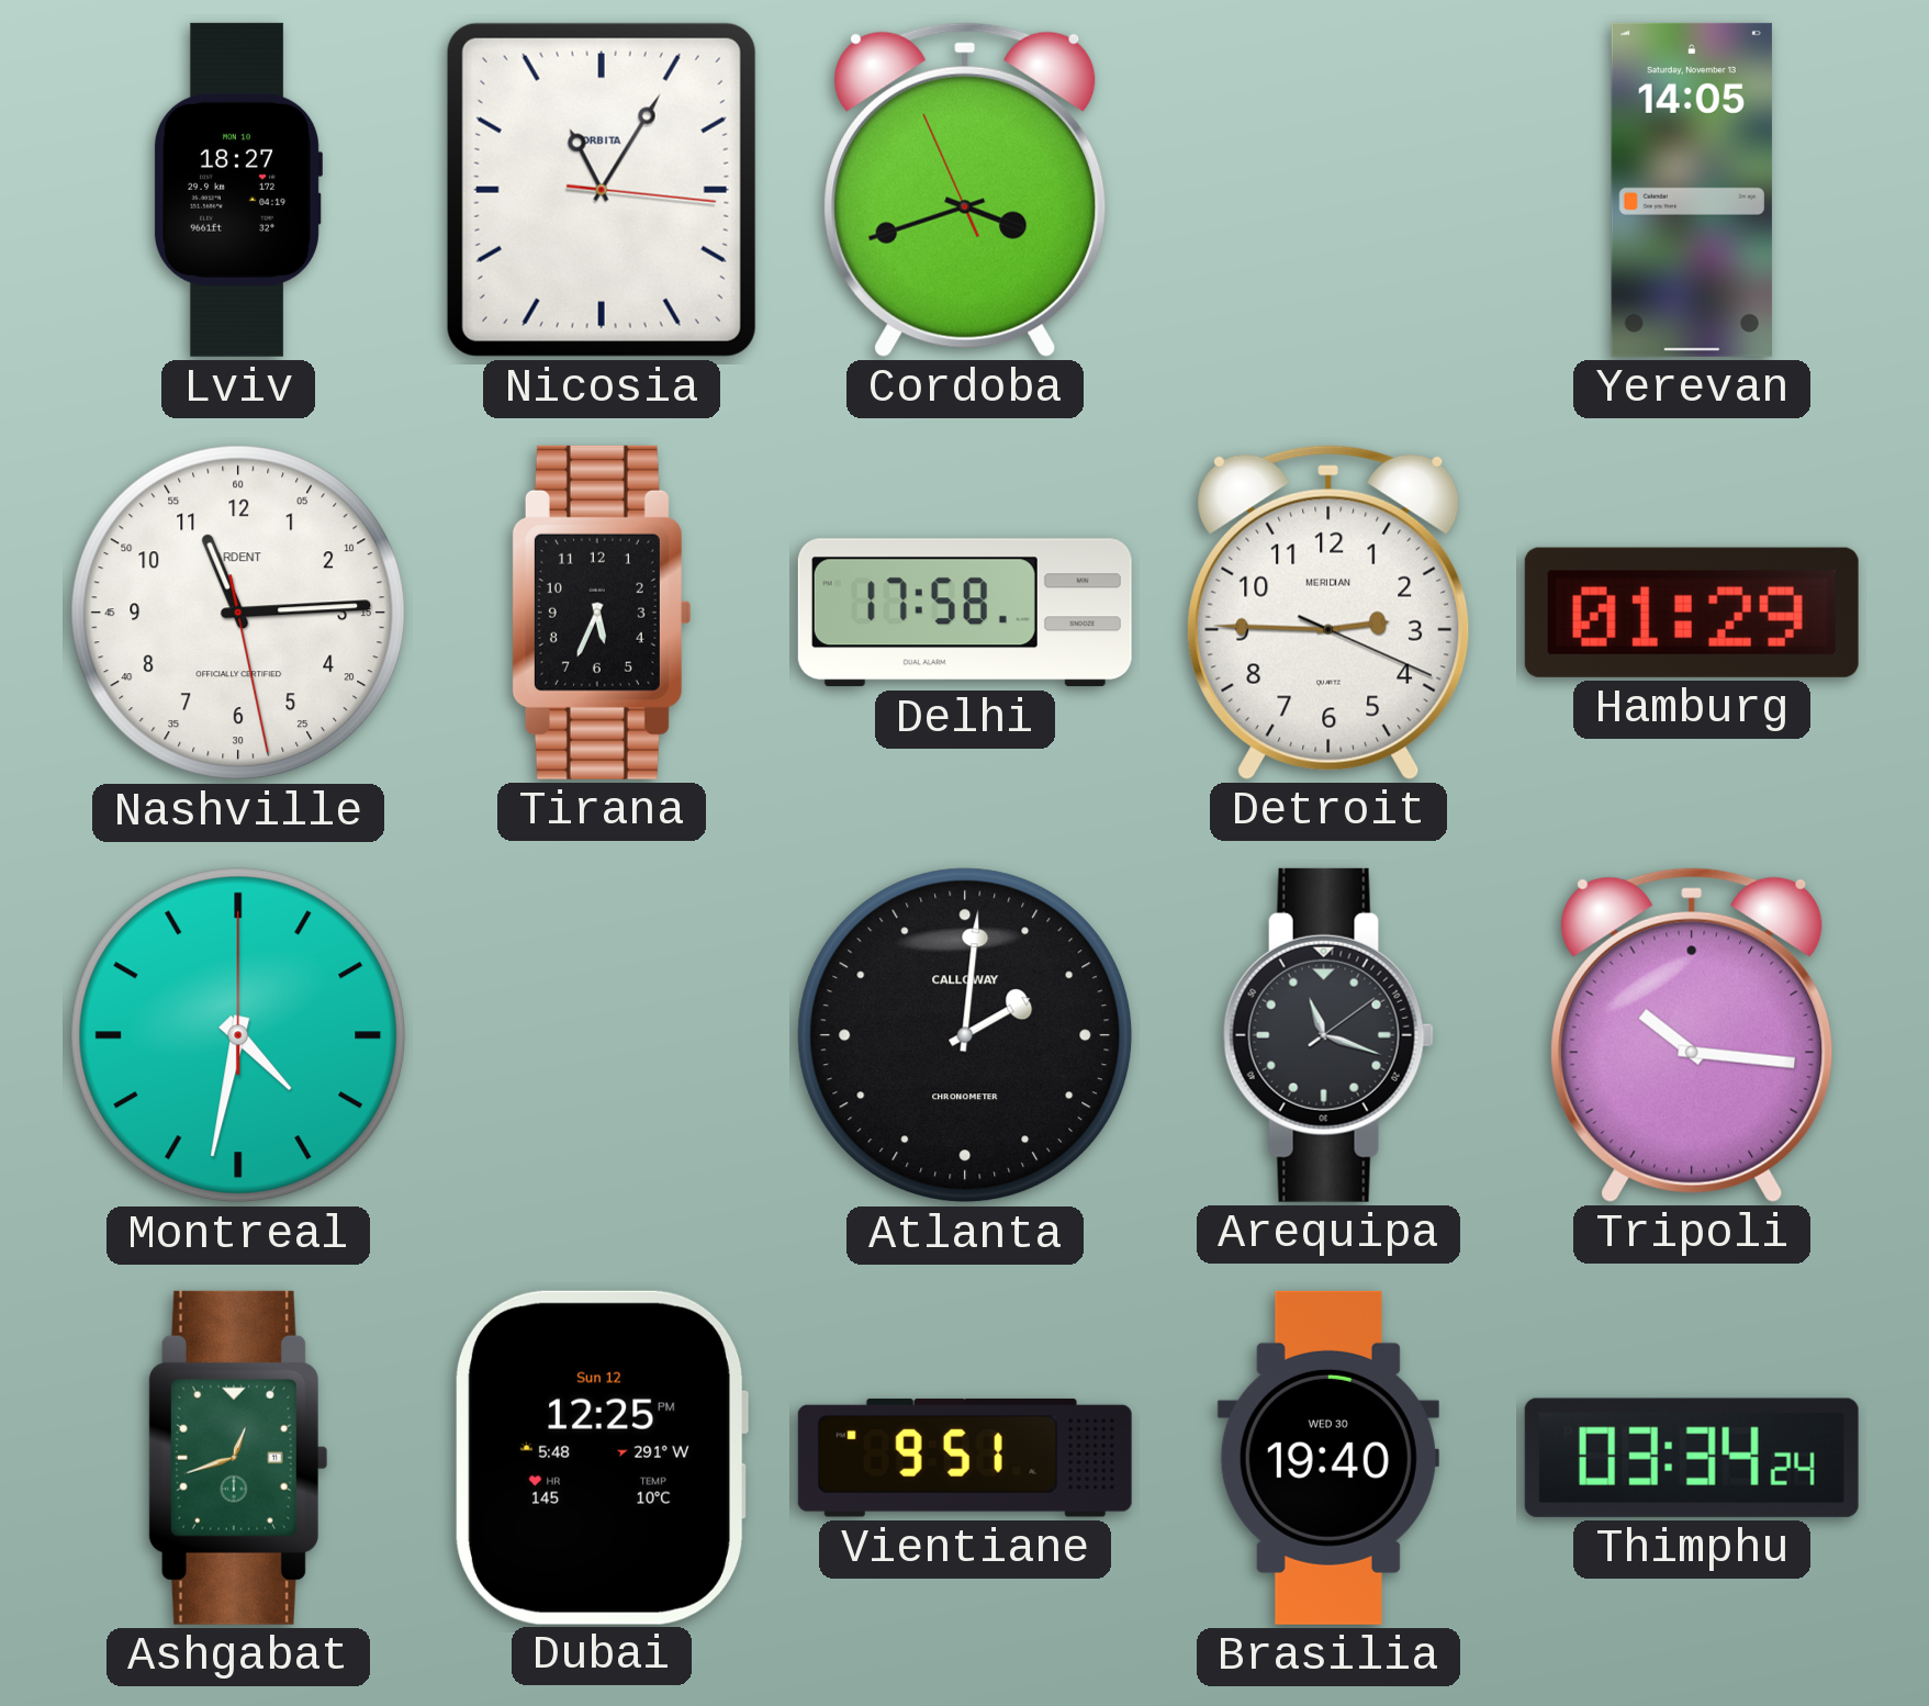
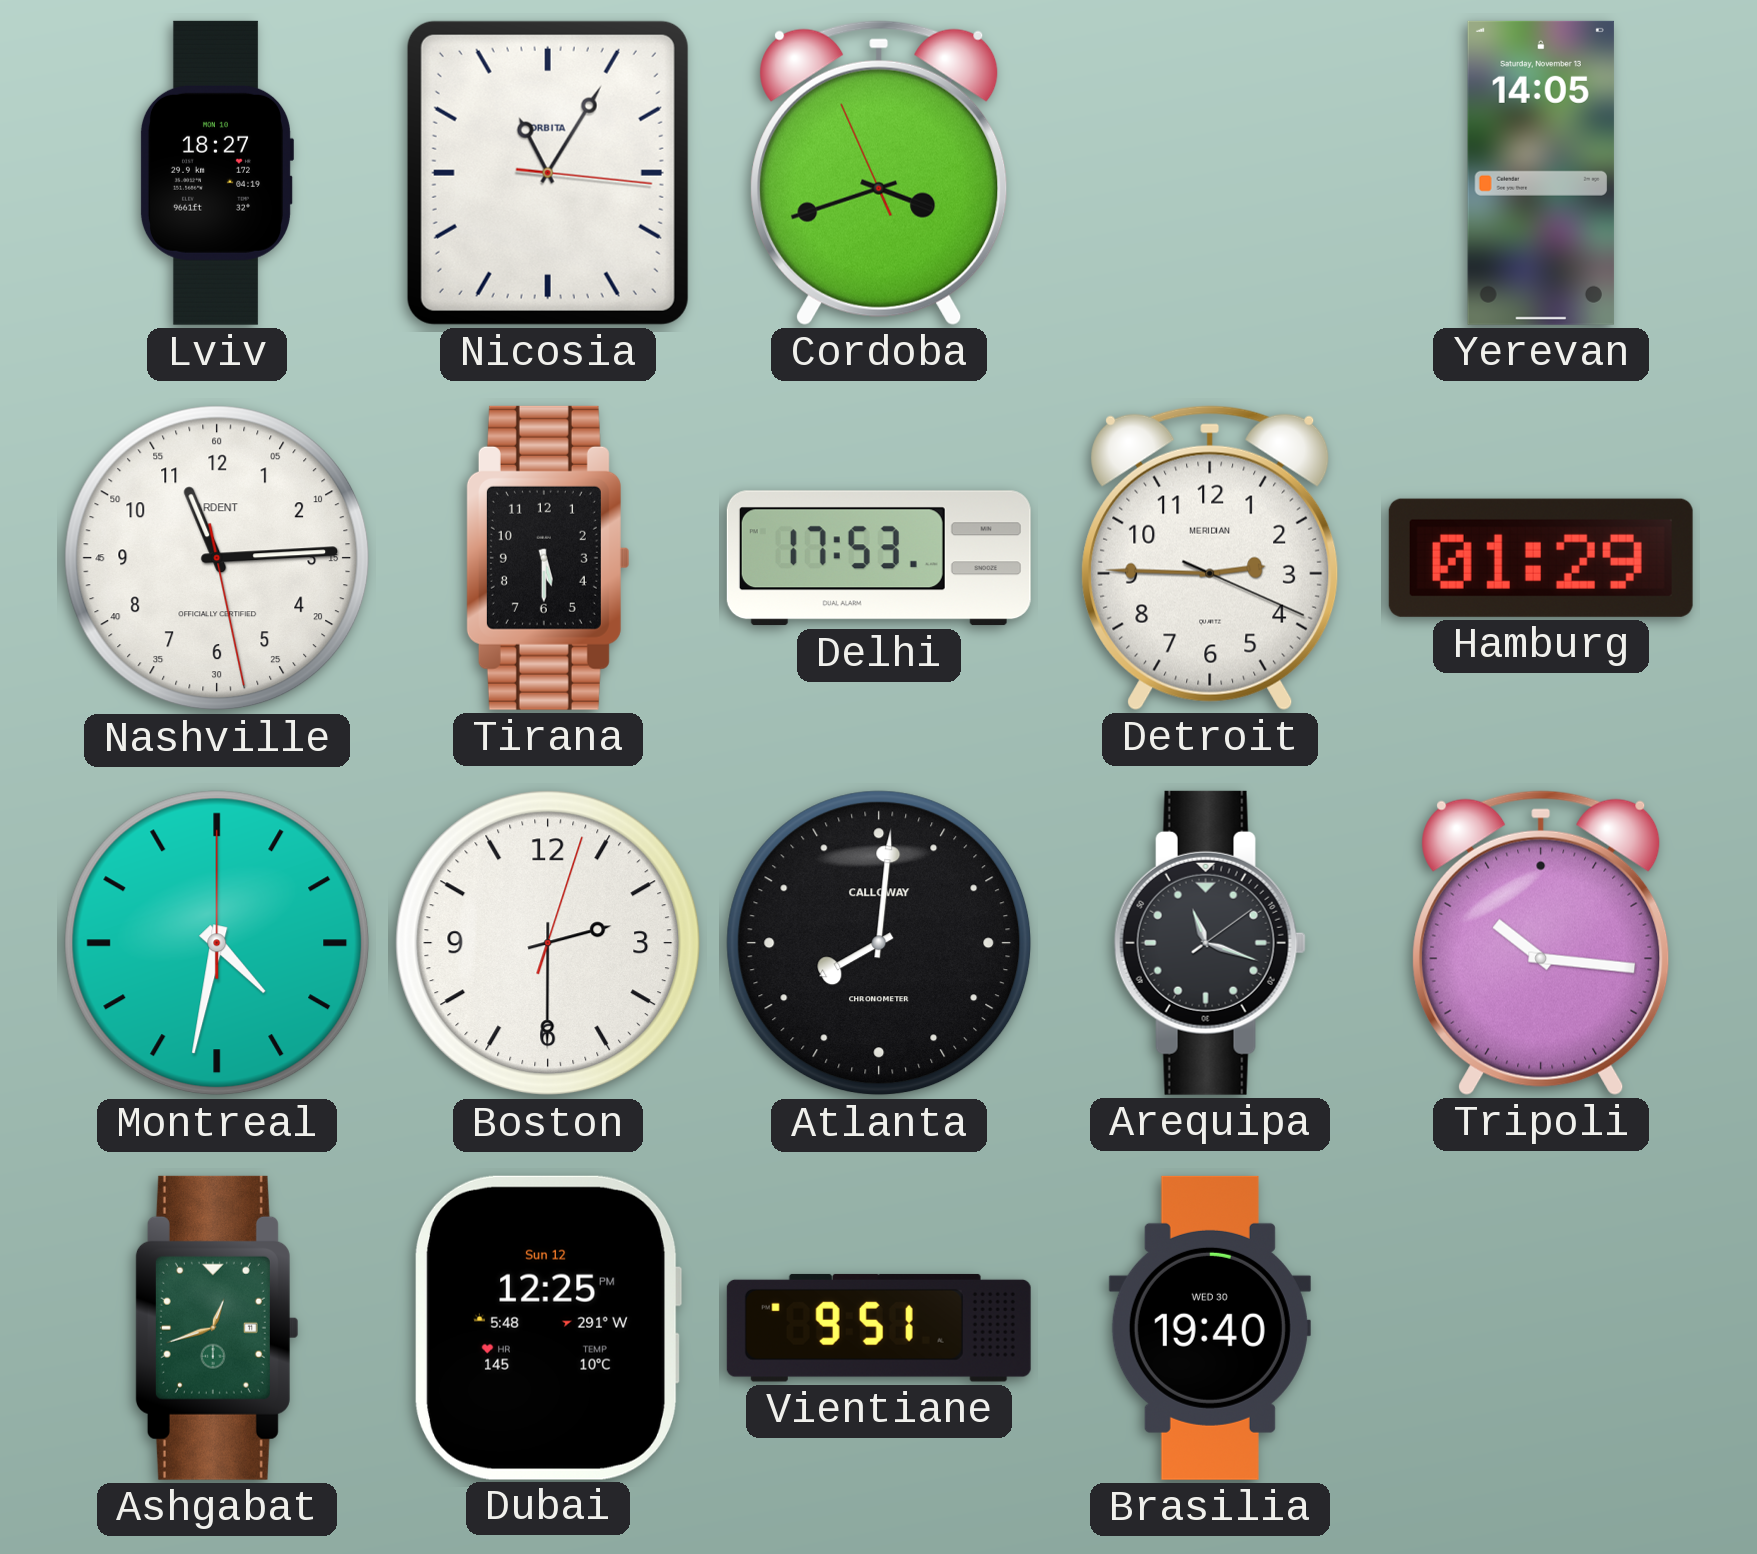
Tirana: 5:34 -> 5:30 (547, 558)
Delhi: 17:58 -> 17:53 (879, 558)
Boston: none -> 2:30 (548, 943)
Atlanta: 2:01 -> 8:01 (879, 943)
Thimphu: 03:34 -> none (1692, 1458)
